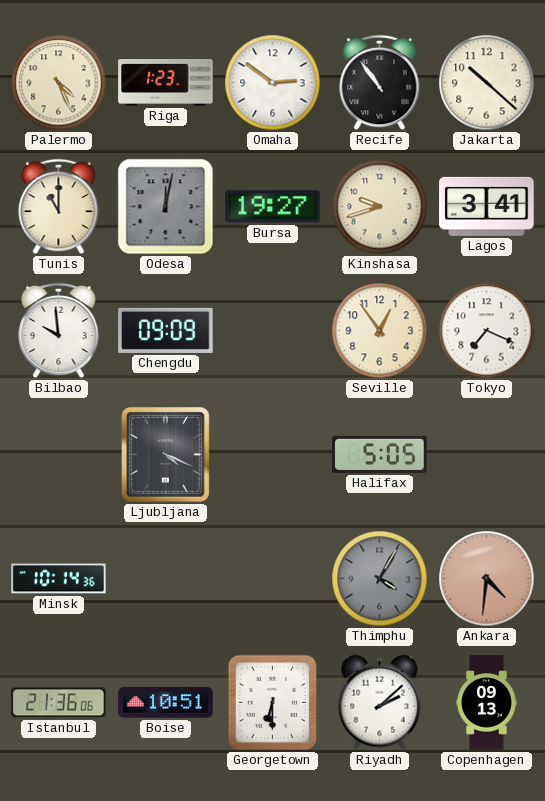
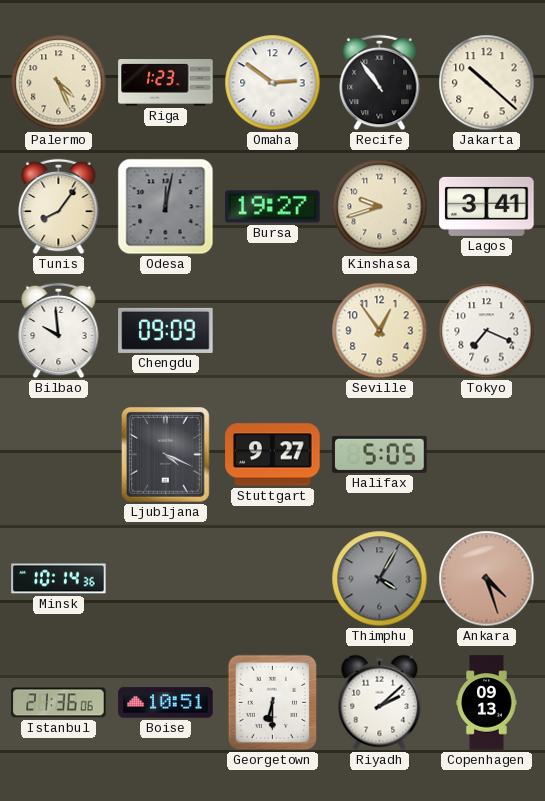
Tunis: 11:00 -> 8:06 (59, 207)
Stuttgart: none -> 9:27 (273, 455)
Ankara: 4:31 -> 4:27 (487, 579)
